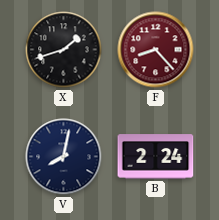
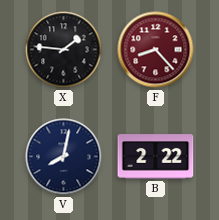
X: 1:42 -> 1:46 (64, 50)
B: 2:24 -> 2:22 (156, 157)
